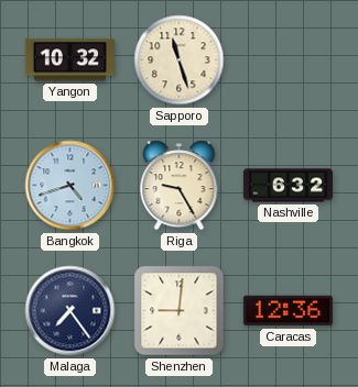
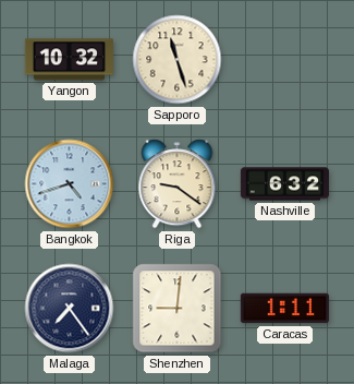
Riga: 9:25 -> 9:21 (178, 184)
Caracas: 12:36 -> 1:11 (284, 309)
